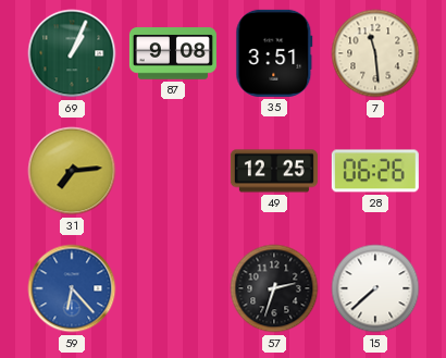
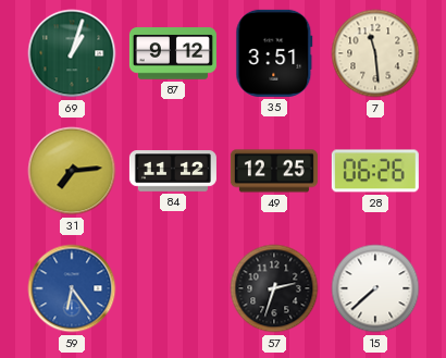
69: 1:04 -> 1:03 (72, 53)
87: 9:08 -> 9:12 (173, 53)
84: none -> 11:12 (173, 171)
59: 6:23 -> 6:24 (72, 288)
